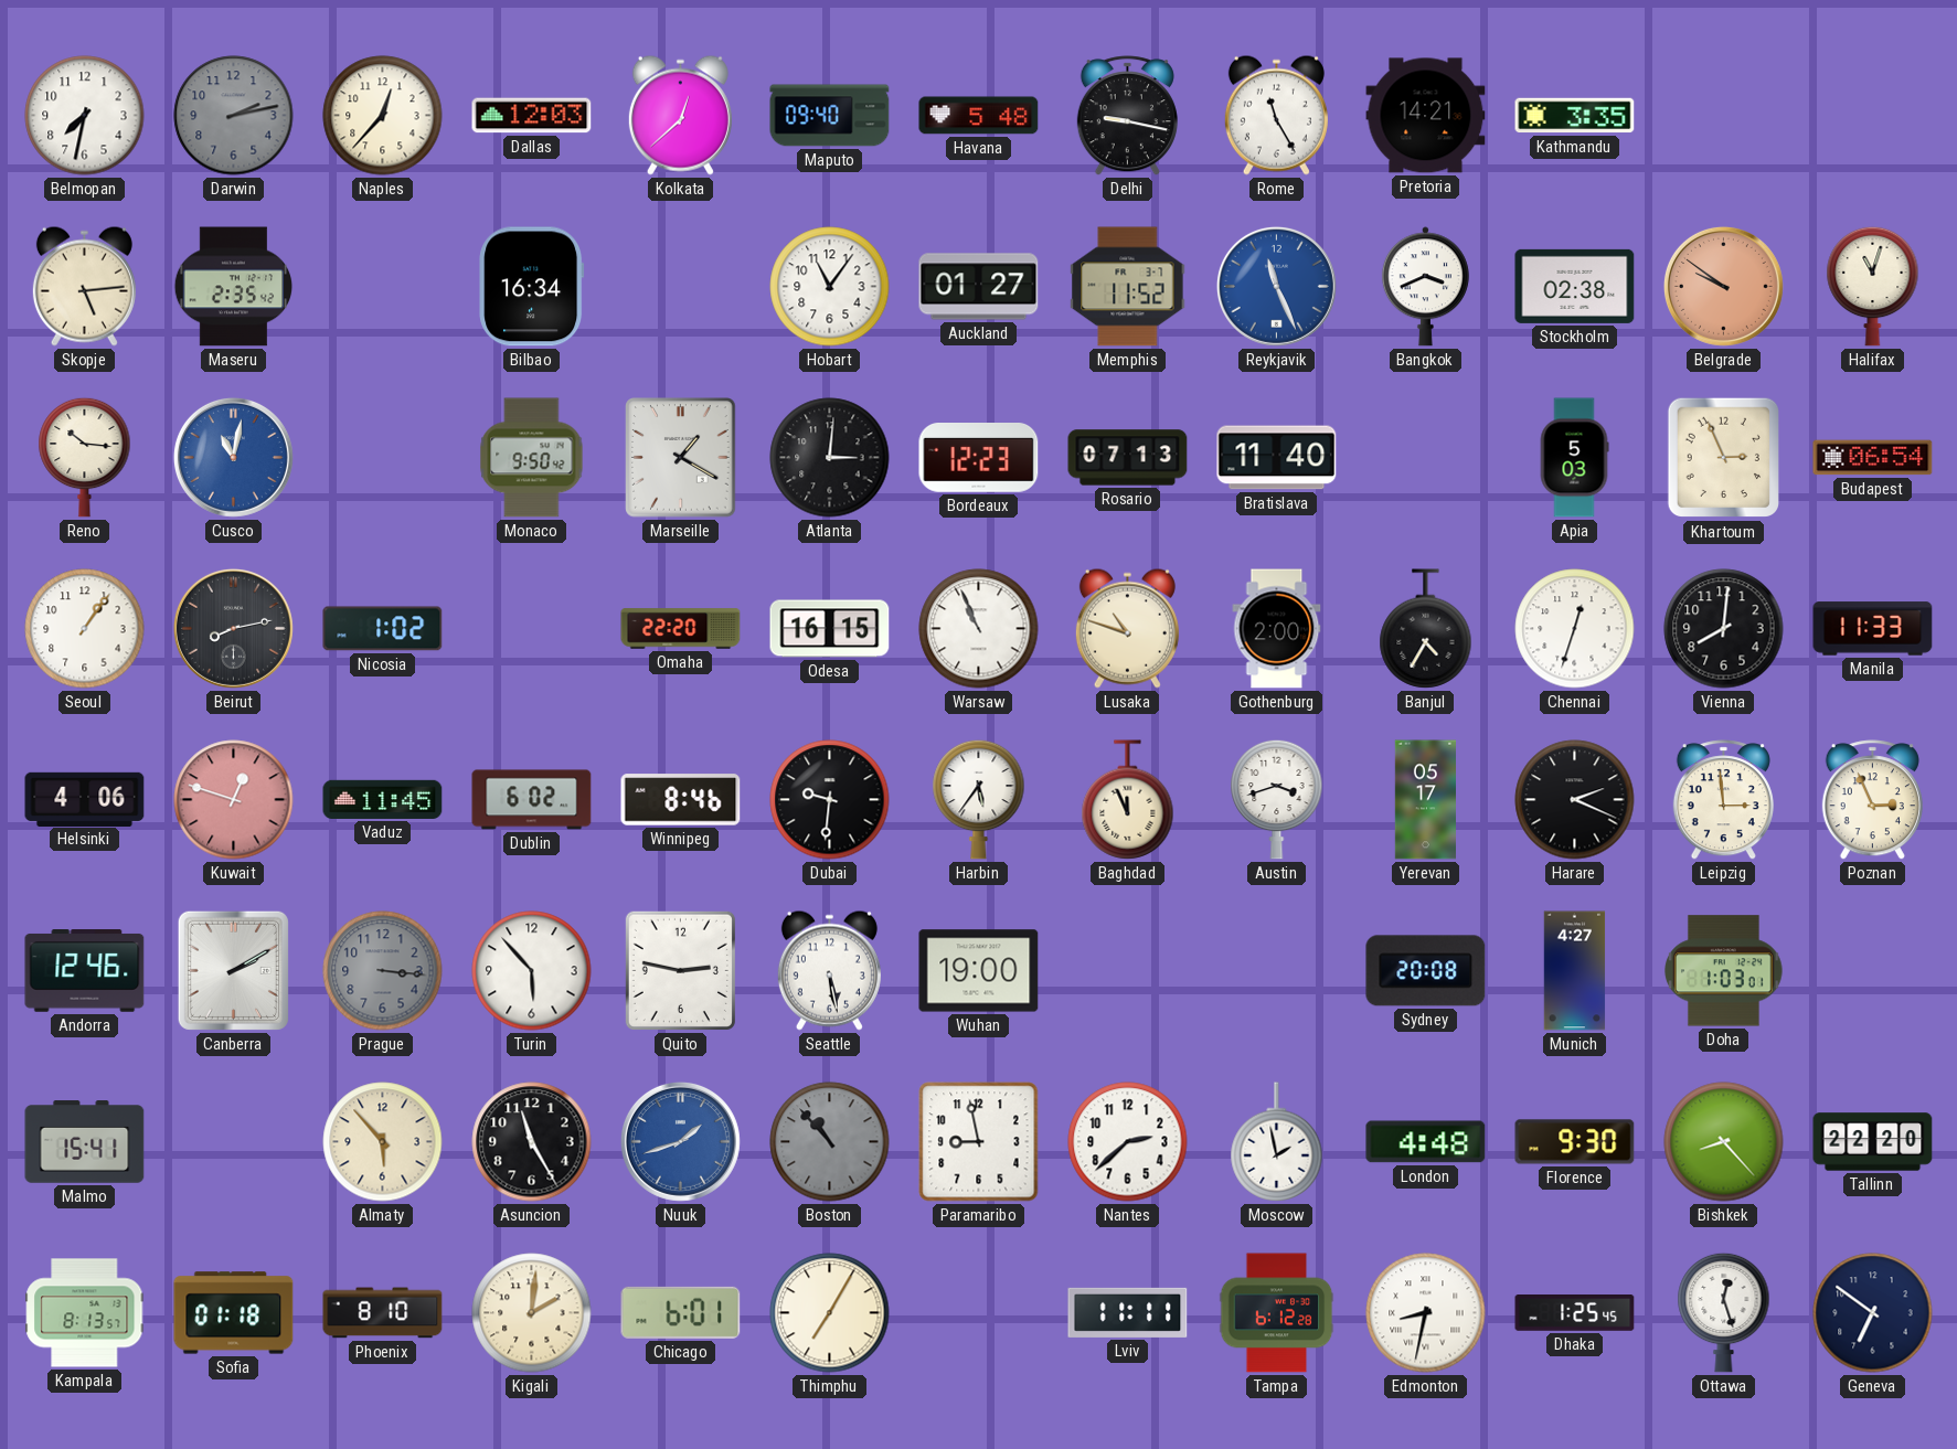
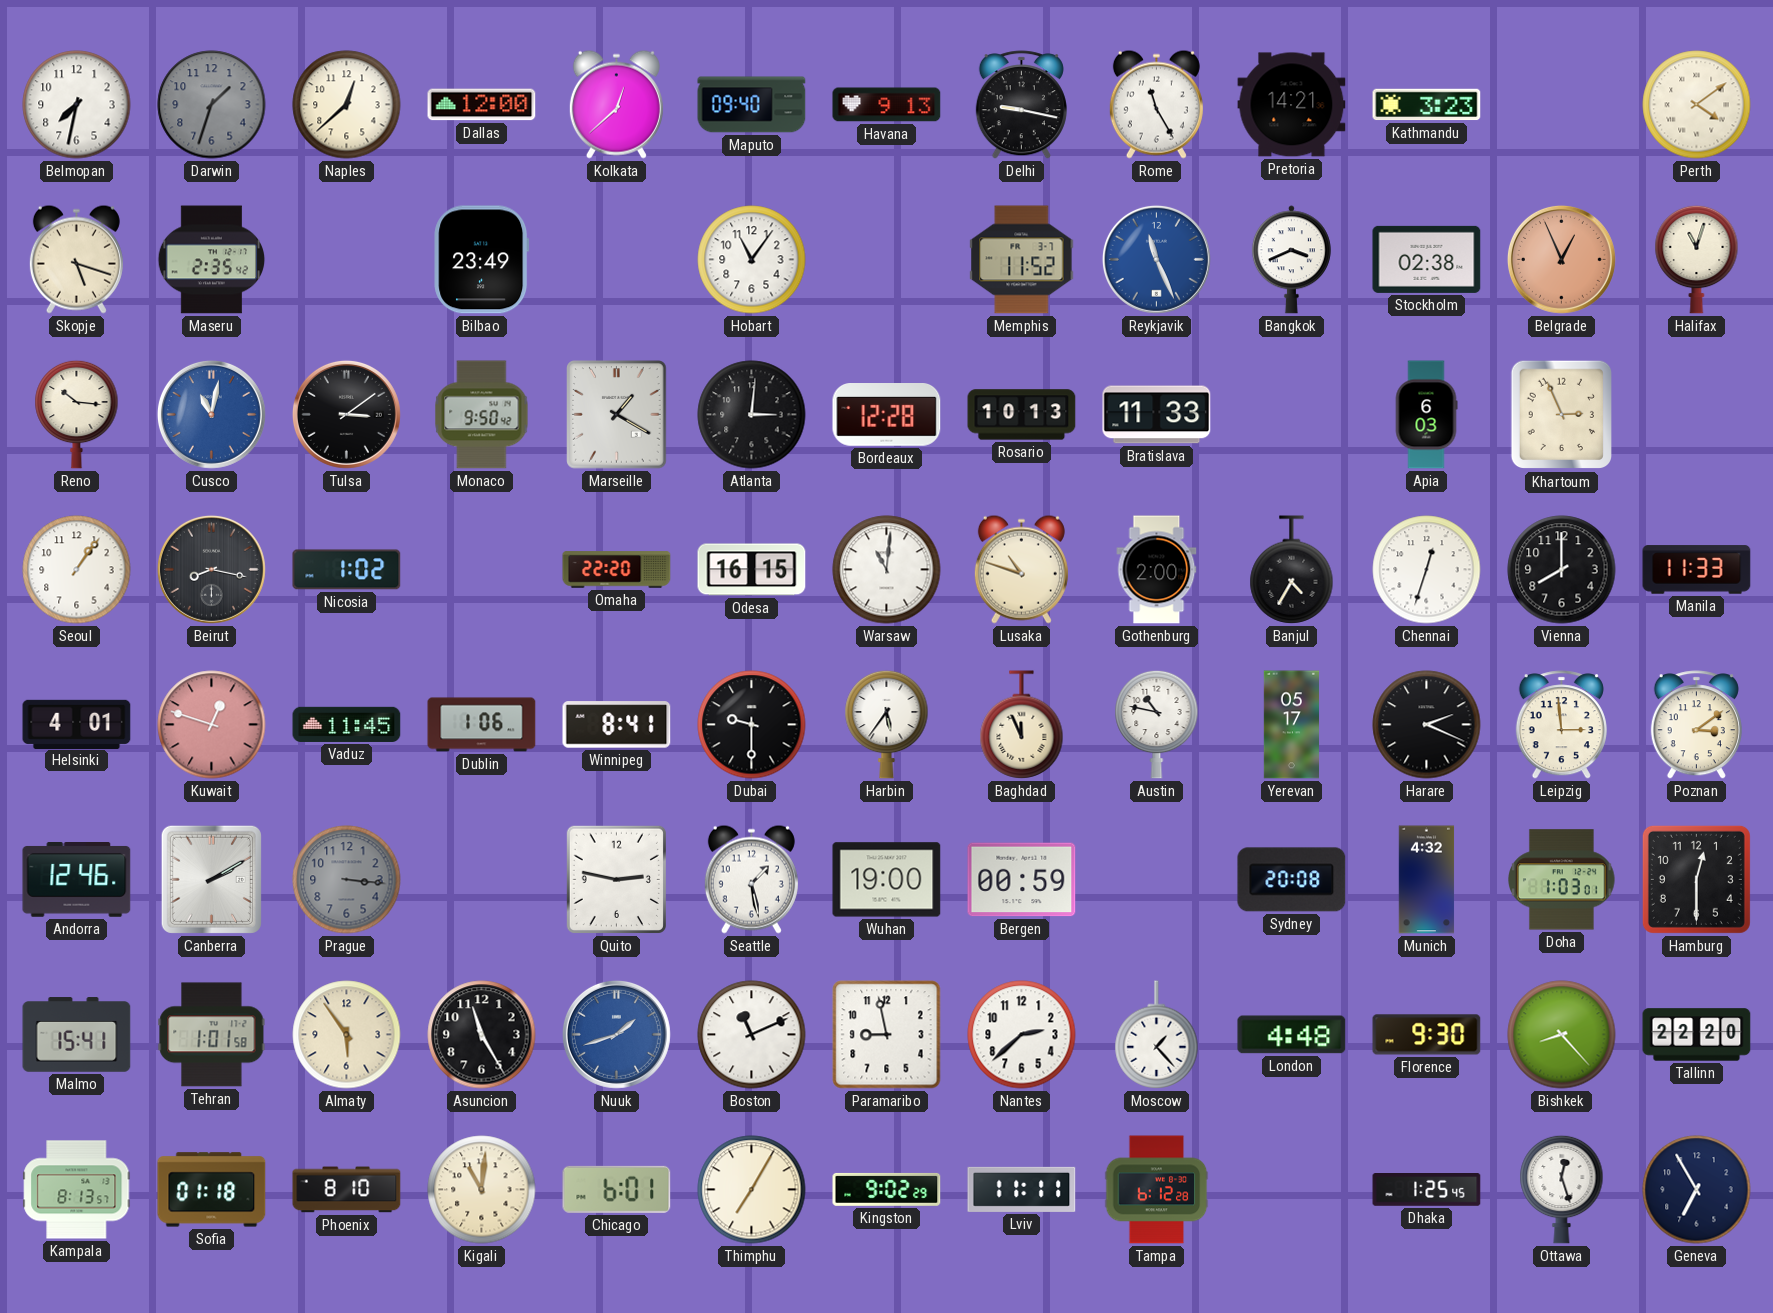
Darwin: 2:13 -> 1:33 (212, 105)
Naples: 12:37 -> 12:38 (347, 105)
Dallas: 12:03 -> 12:00 (482, 105)
Havana: 5:48 -> 9:13 (887, 105)
Kathmandu: 3:35 -> 3:23 (1427, 105)
Perth: none -> 4:09 (1697, 105)
Skopje: 5:14 -> 5:18 (76, 259)
Bilbao: 16:34 -> 23:49 (482, 260)
Auckland: 01:27 -> none (979, 287)
Belgrade: 9:51 -> 12:56 (1561, 259)
Tulsa: none -> 3:09 (346, 414)
Bordeaux: 12:23 -> 12:28 (887, 415)
Rosario: 07:13 -> 10:13 (1022, 415)
Bratislava: 11:40 -> 11:33 (1157, 415)
Apia: 5:03 -> 6:03 (1426, 415)
Budapest: 06:54 -> none (1873, 458)
Beirut: 8:13 -> 8:17 (211, 569)
Warsaw: 10:56 -> 11:01 (887, 570)
Vienna: 8:01 -> 8:00 (1562, 570)
Helsinki: 4:06 -> 4:01 (77, 724)
Dublin: 6:02 -> 1:06 (482, 725)
Winnipeg: 8:46 -> 8:41 (617, 725)
Dubai: 9:31 -> 9:30 (752, 725)
Austin: 3:42 -> 10:47 (1157, 724)
Poznan: 2:56 -> 3:09 (1696, 725)
Turin: 5:53 -> none (532, 971)
Seattle: 5:28 -> 1:28 (751, 879)
Bergen: none -> 00:59 (1022, 880)
Munich: 4:27 -> 4:32 (1427, 880)
Hamburg: none -> 12:30 (1696, 879)
Tehran: none -> 1:01 (212, 1035)
Almaty: 5:53 -> 5:54 (347, 1035)
Boston: 10:53 -> 11:11 (752, 1035)
Boston dial: grey -> white (752, 1035)
Moscow: 1:58 -> 1:23 (1157, 1035)
Kigali: 2:01 -> 11:01 (482, 1190)
Kingston: none -> 9:02 (887, 1189)
Edmonton: 8:32 -> none (1426, 1313)
Geneva: 6:51 -> 6:55 (1697, 1190)
